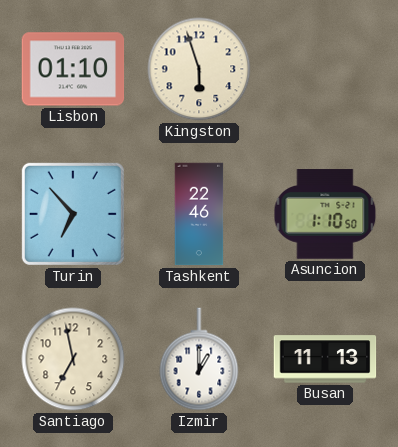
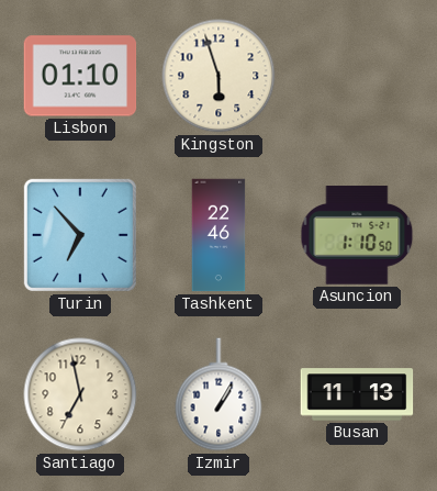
Izmir: 1:00 -> 1:05 (218, 394)
